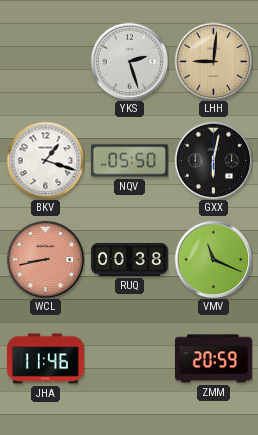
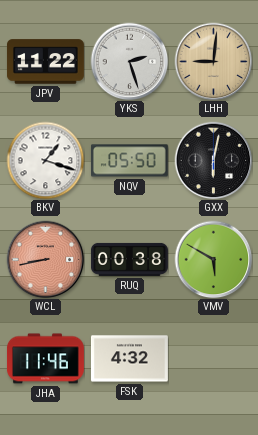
JPV: none -> 11:22 (45, 62)
VMV: 11:19 -> 5:50 (213, 259)
FSK: none -> 4:32 (129, 359)
ZMM: 20:59 -> none (213, 359)
